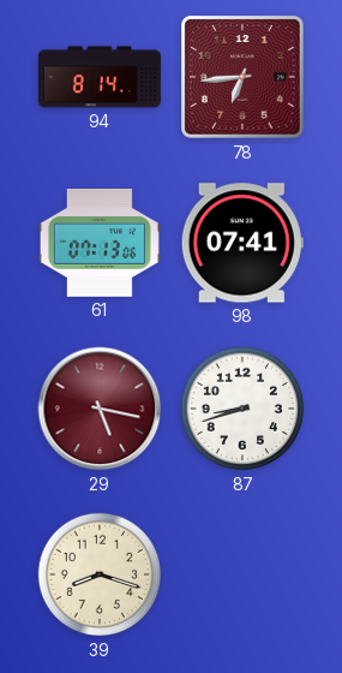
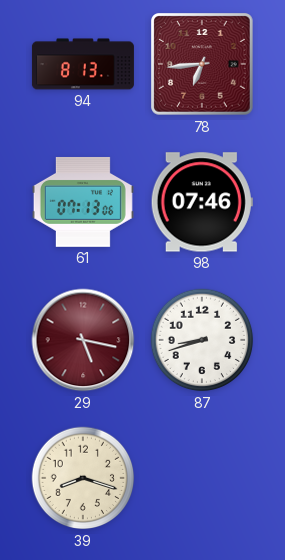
94: 8:14 -> 8:13 (83, 64)
98: 07:41 -> 07:46 (202, 202)
